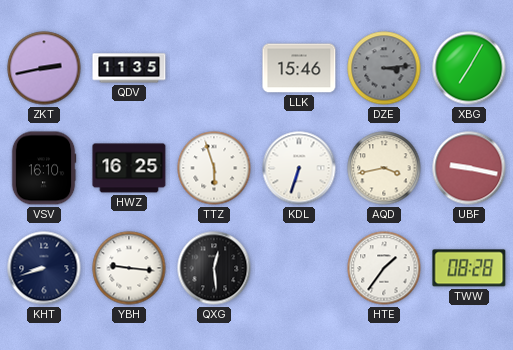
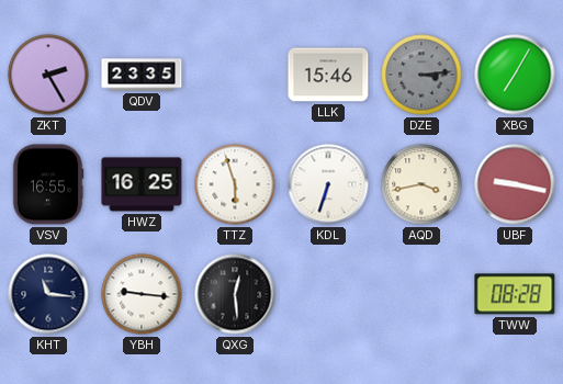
ZKT: 2:43 -> 2:25 (48, 75)
QDV: 11:35 -> 23:35 (142, 75)
VSV: 16:10 -> 16:55 (48, 184)
KHT: 8:42 -> 11:16 (48, 294)
HTE: 1:36 -> none (384, 268)
